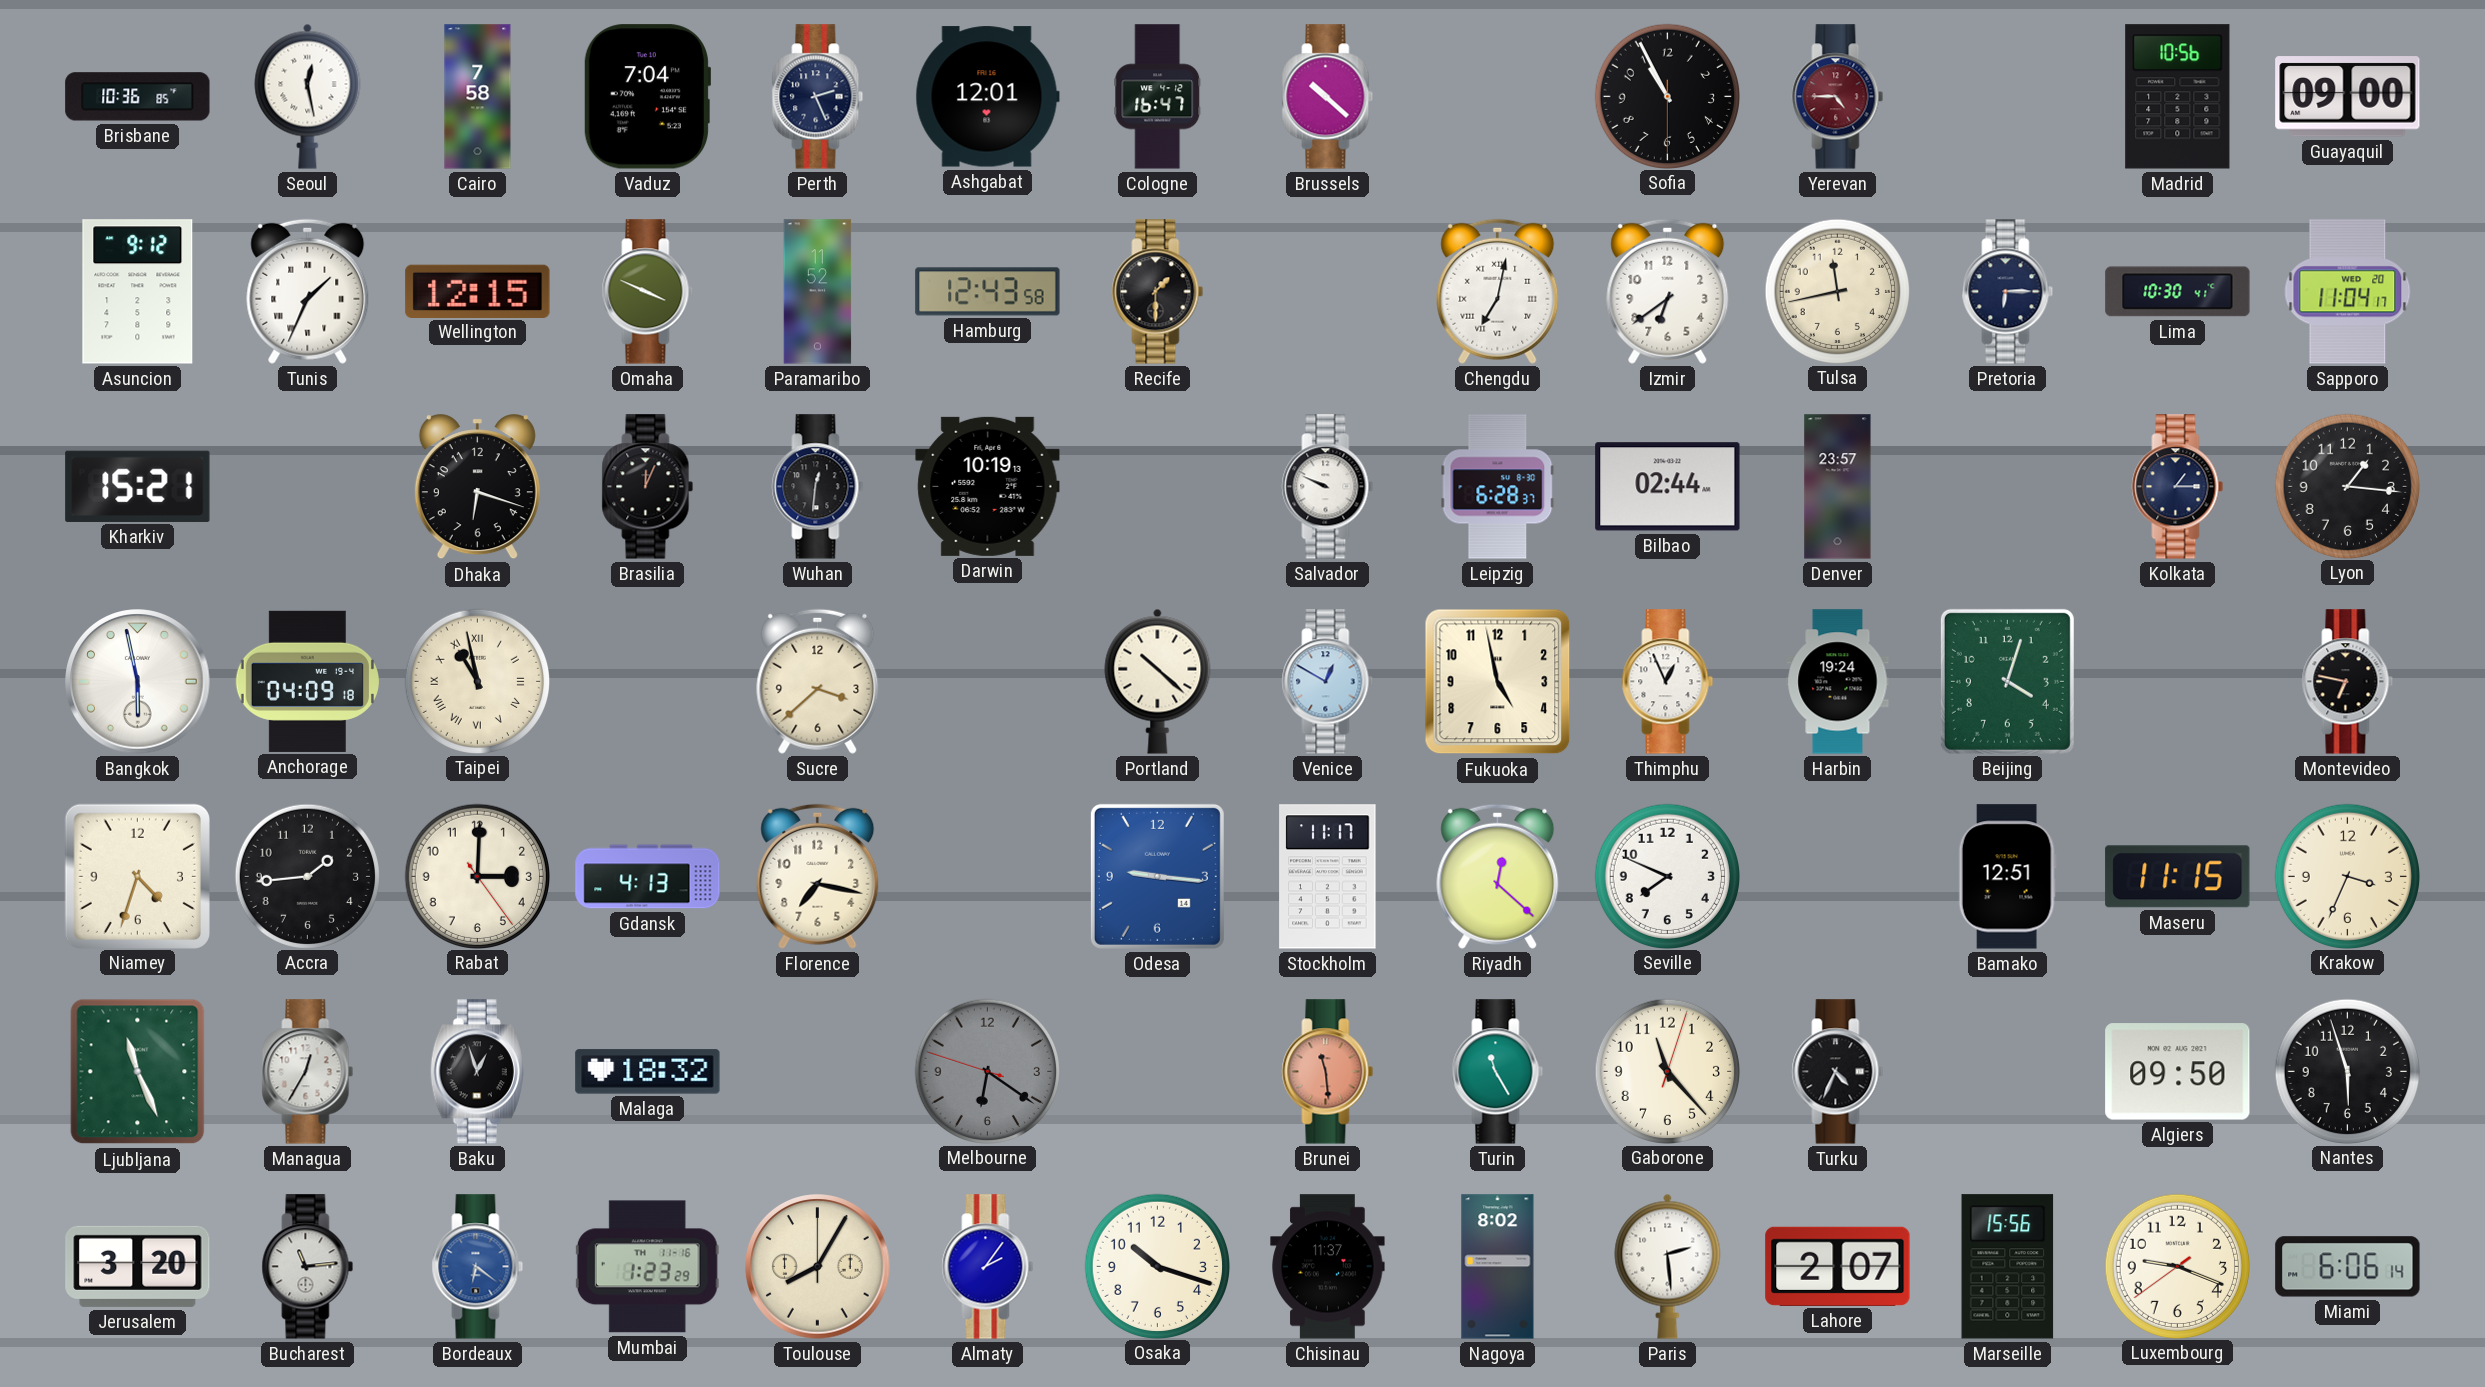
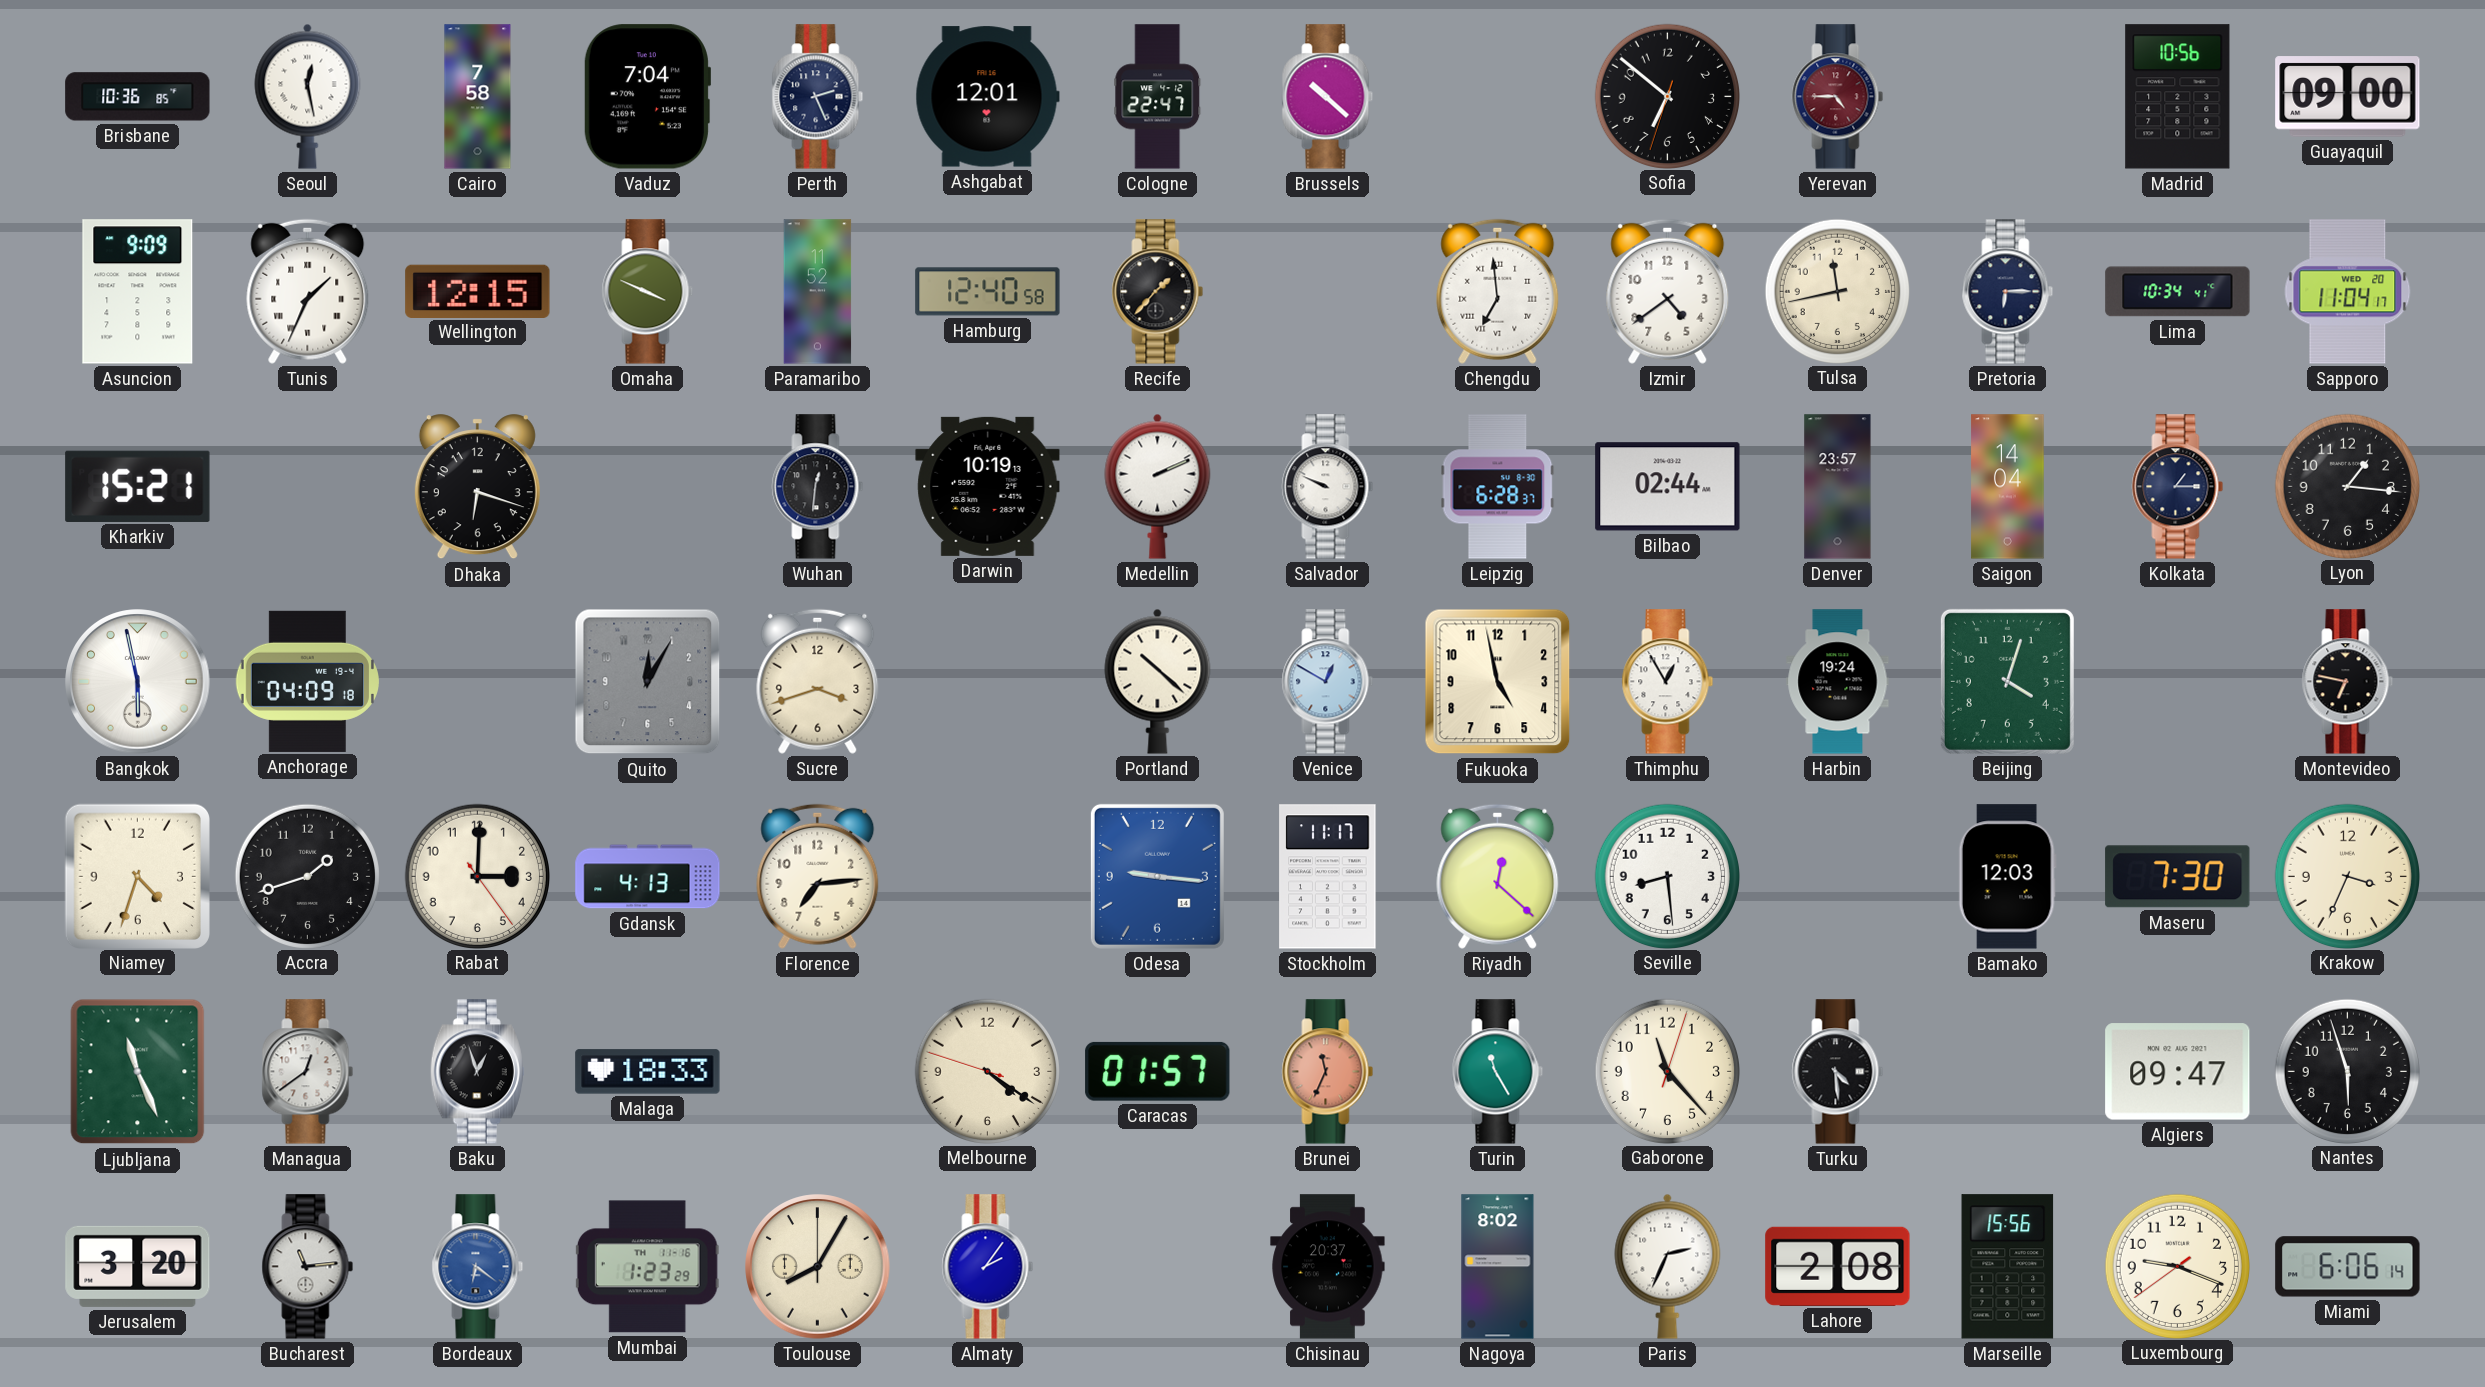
Cologne: 16:47 -> 22:47 (1158, 97)
Sofia: 10:55 -> 6:51 (1667, 96)
Asuncion: 9:12 -> 9:09 (138, 292)
Hamburg: 12:43 -> 12:40 (988, 292)
Recife: 1:30 -> 1:37 (1158, 292)
Chengdu: 7:02 -> 6:59 (1498, 291)
Izmir: 6:39 -> 4:39 (1668, 291)
Lima: 10:30 -> 10:34 (2178, 292)
Brasilia: 12:04 -> none (648, 487)
Medellin: none -> 2:11 (1158, 486)
Saigon: none -> 14:04 (2008, 487)
Taipei: 10:58 -> none (477, 681)
Quito: none -> 12:05 (648, 682)
Sucre: 3:38 -> 3:42 (818, 681)
Thimphu: 12:56 -> 12:55 (1668, 682)
Accra: 1:44 -> 1:42 (307, 876)
Florence: 7:17 -> 7:14 (818, 876)
Seville: 7:49 -> 8:29 (1667, 876)
Bamako: 12:51 -> 12:03 (2007, 877)
Maseru: 11:15 -> 7:30 (2178, 877)
Managua: 12:35 -> 12:39 (308, 1072)
Malaga: 18:32 -> 18:33 (648, 1072)
Melbourne: 6:20 -> 4:20 (987, 1071)
Melbourne dial: grey -> cream (987, 1071)
Caracas: none -> 01:57 (1158, 1071)
Brunei: 11:29 -> 11:34 (1328, 1072)
Turku: 4:34 -> 4:29 (1838, 1072)
Algiers: 09:50 -> 09:47 (2178, 1072)
Osaka: 10:18 -> none (1157, 1266)
Chisinau: 11:37 -> 20:37 (1328, 1267)
Paris: 2:29 -> 2:34 (1668, 1266)
Lahore: 2:07 -> 2:08 (1838, 1266)
